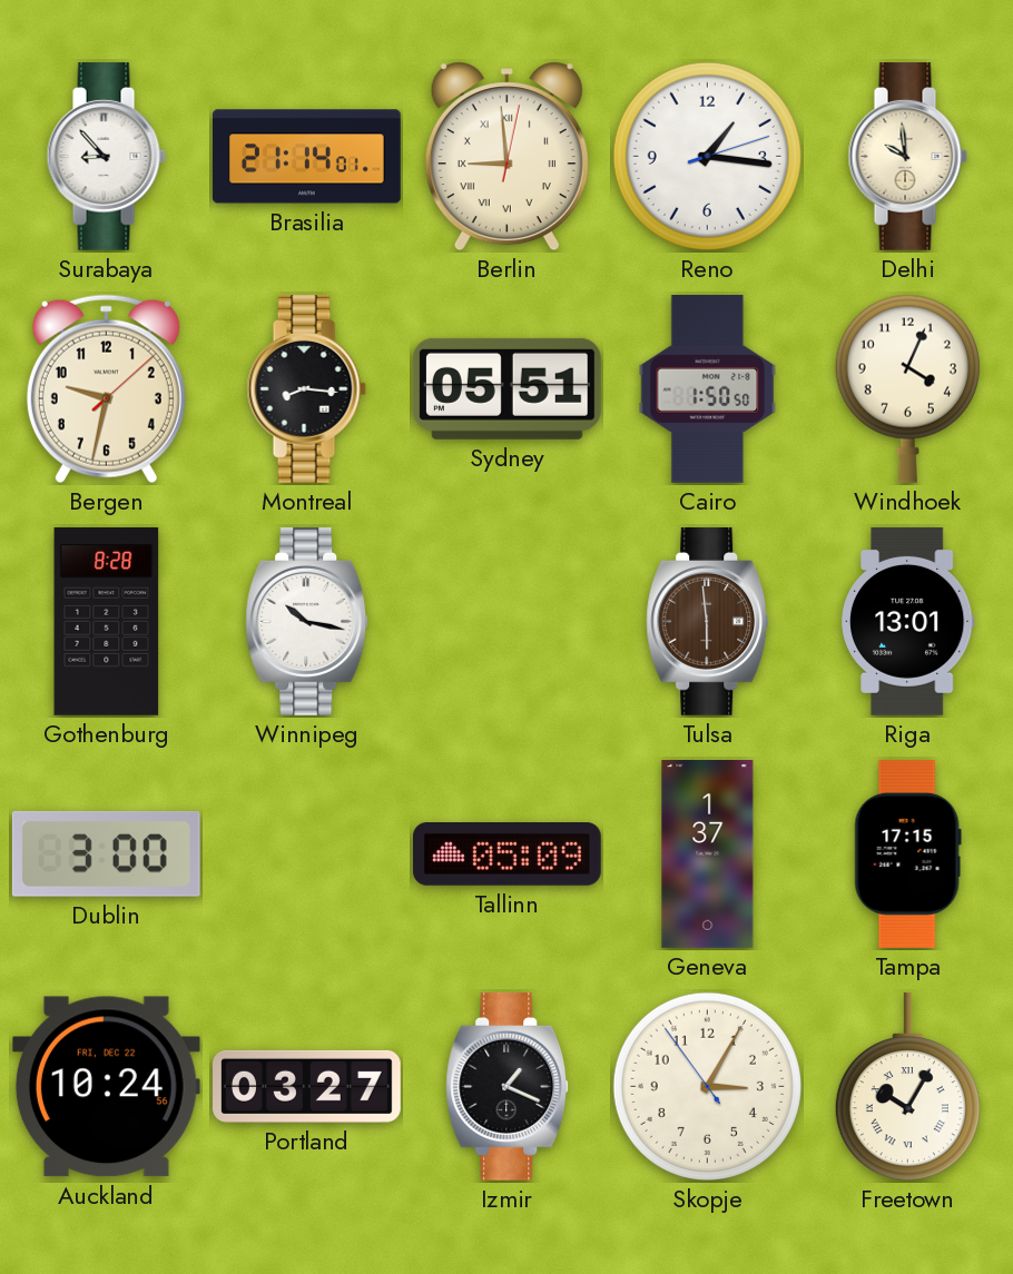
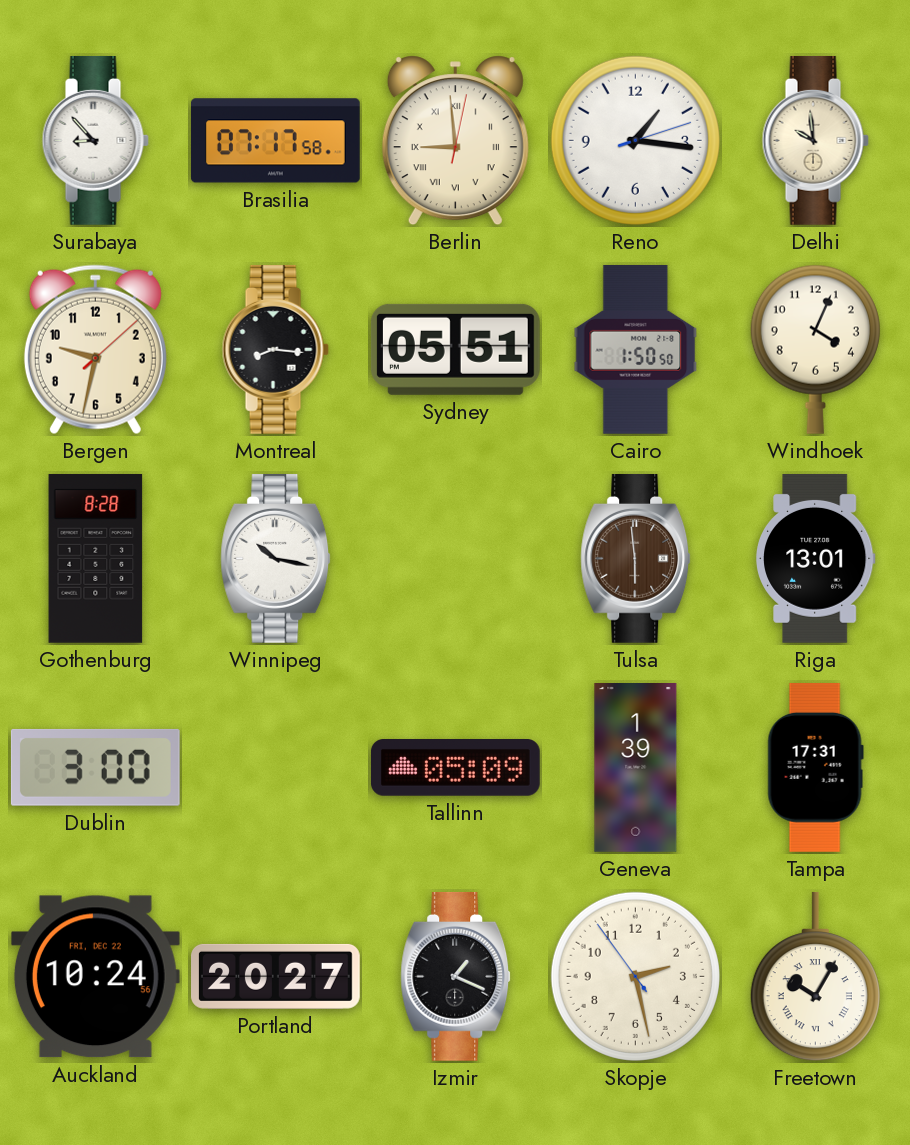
Brasilia: 21:14 -> 07:17 (275, 141)
Geneva: 1:37 -> 1:39 (636, 768)
Tampa: 17:15 -> 17:31 (815, 767)
Portland: 03:27 -> 20:27 (276, 976)
Skopje: 3:04 -> 2:27 (635, 976)
